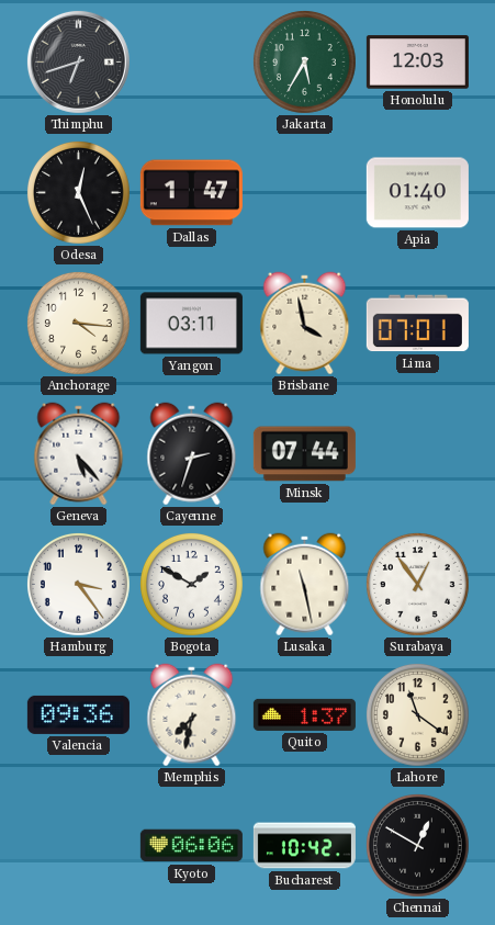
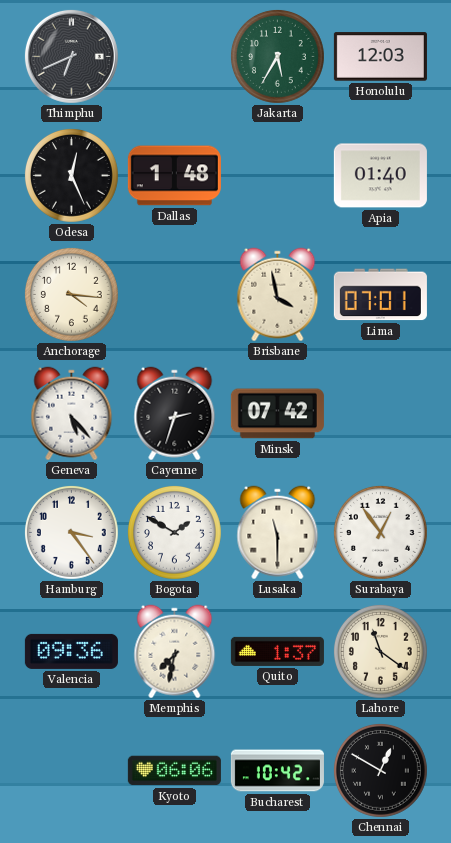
Thimphu: 6:42 -> 6:41 (71, 56)
Dallas: 1:47 -> 1:48 (174, 176)
Yangon: 03:11 -> none (191, 324)
Minsk: 07:44 -> 07:42 (277, 414)
Lusaka: 11:28 -> 11:30 (278, 533)
